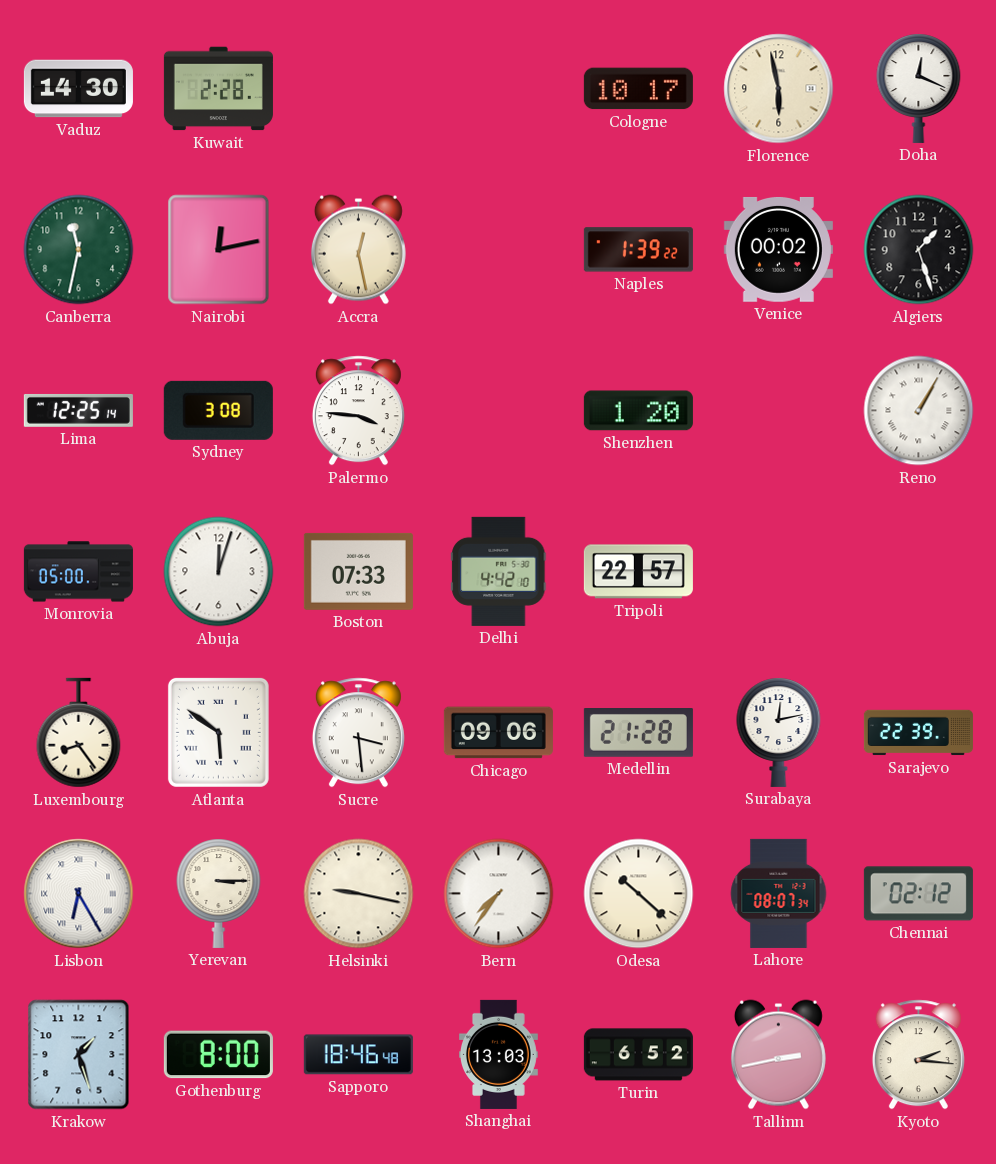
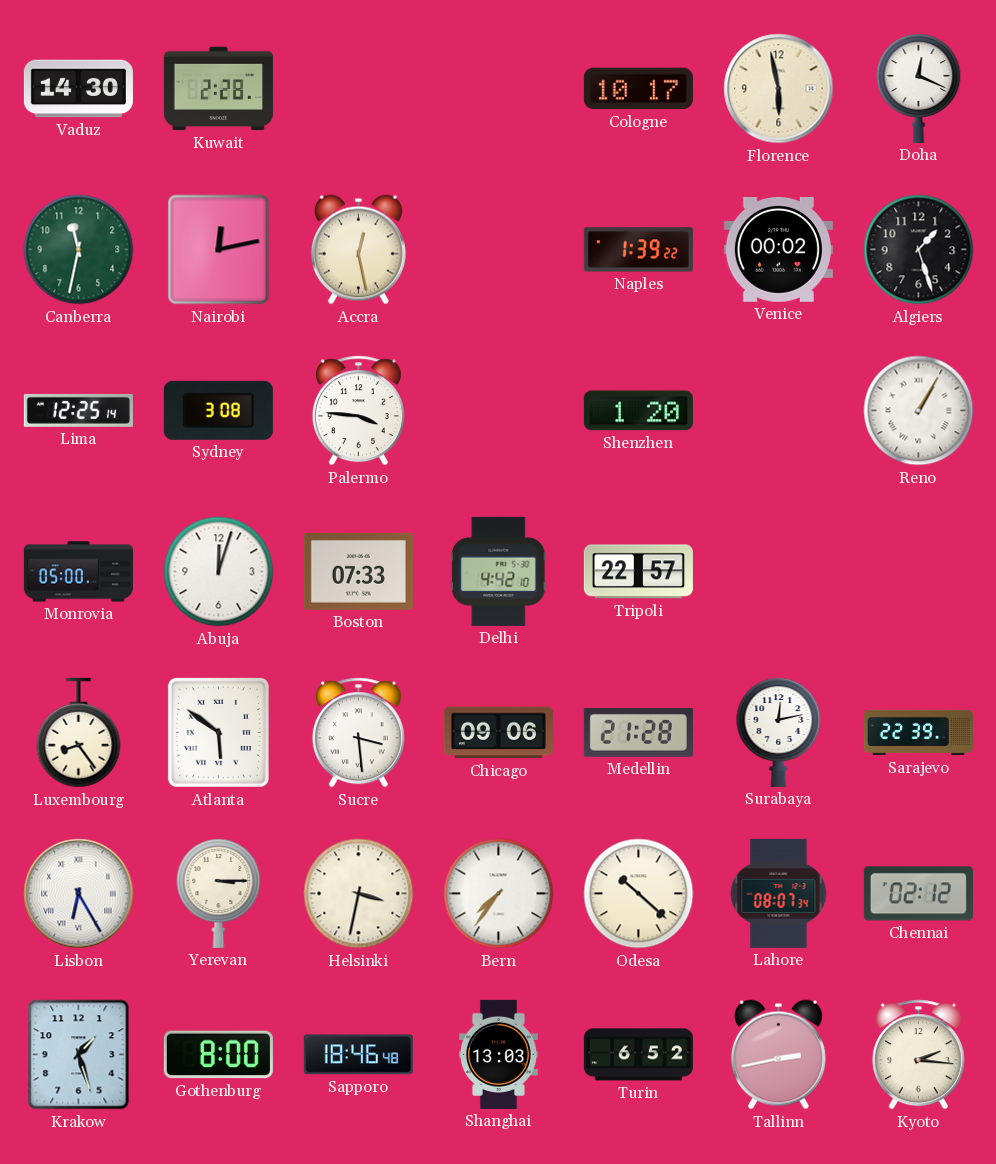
Helsinki: 9:17 -> 3:32 (359, 894)
